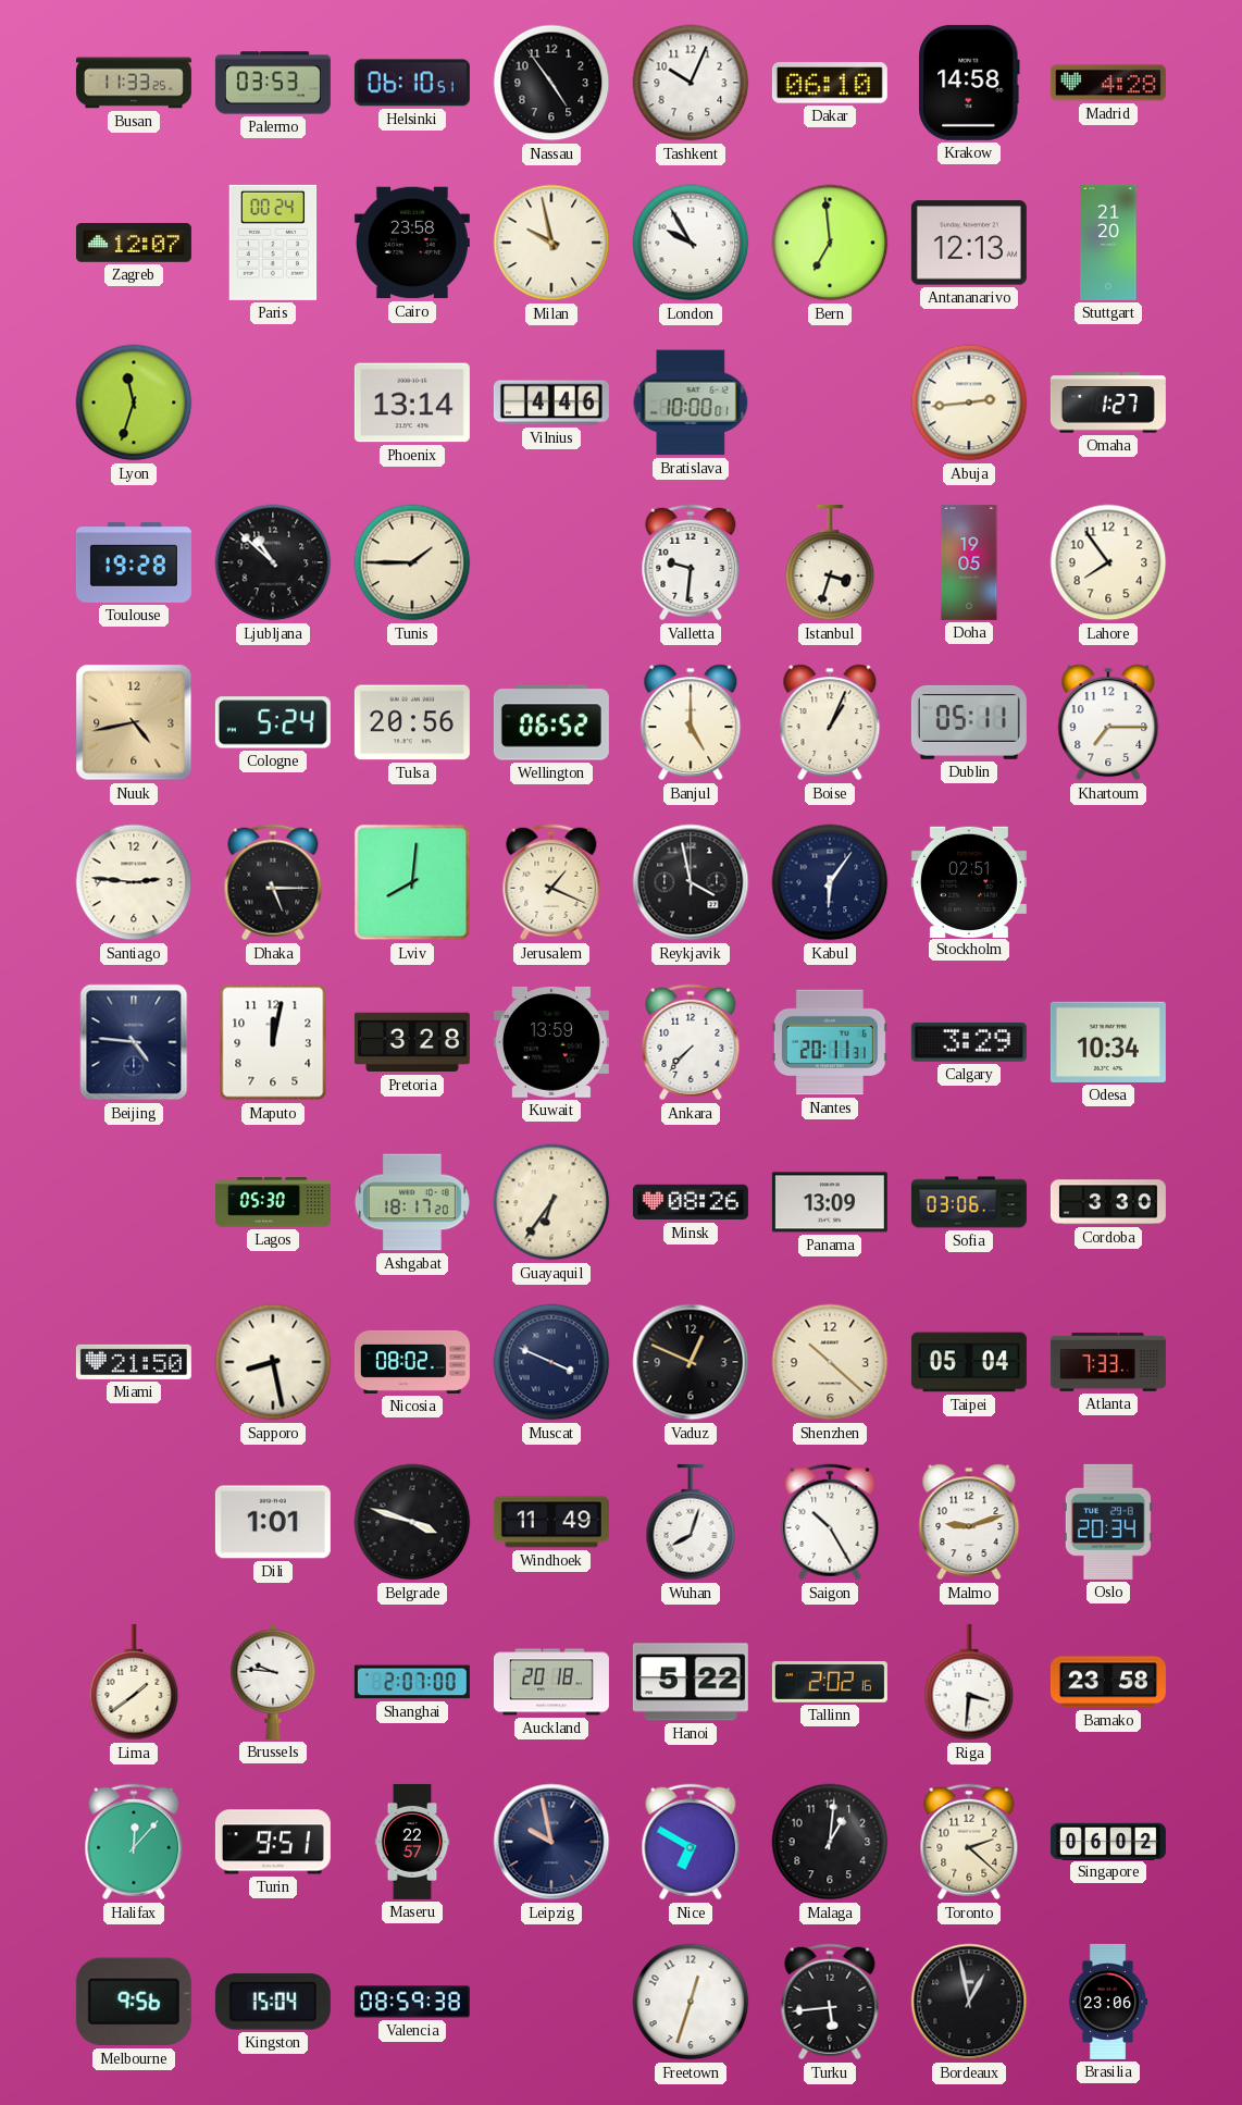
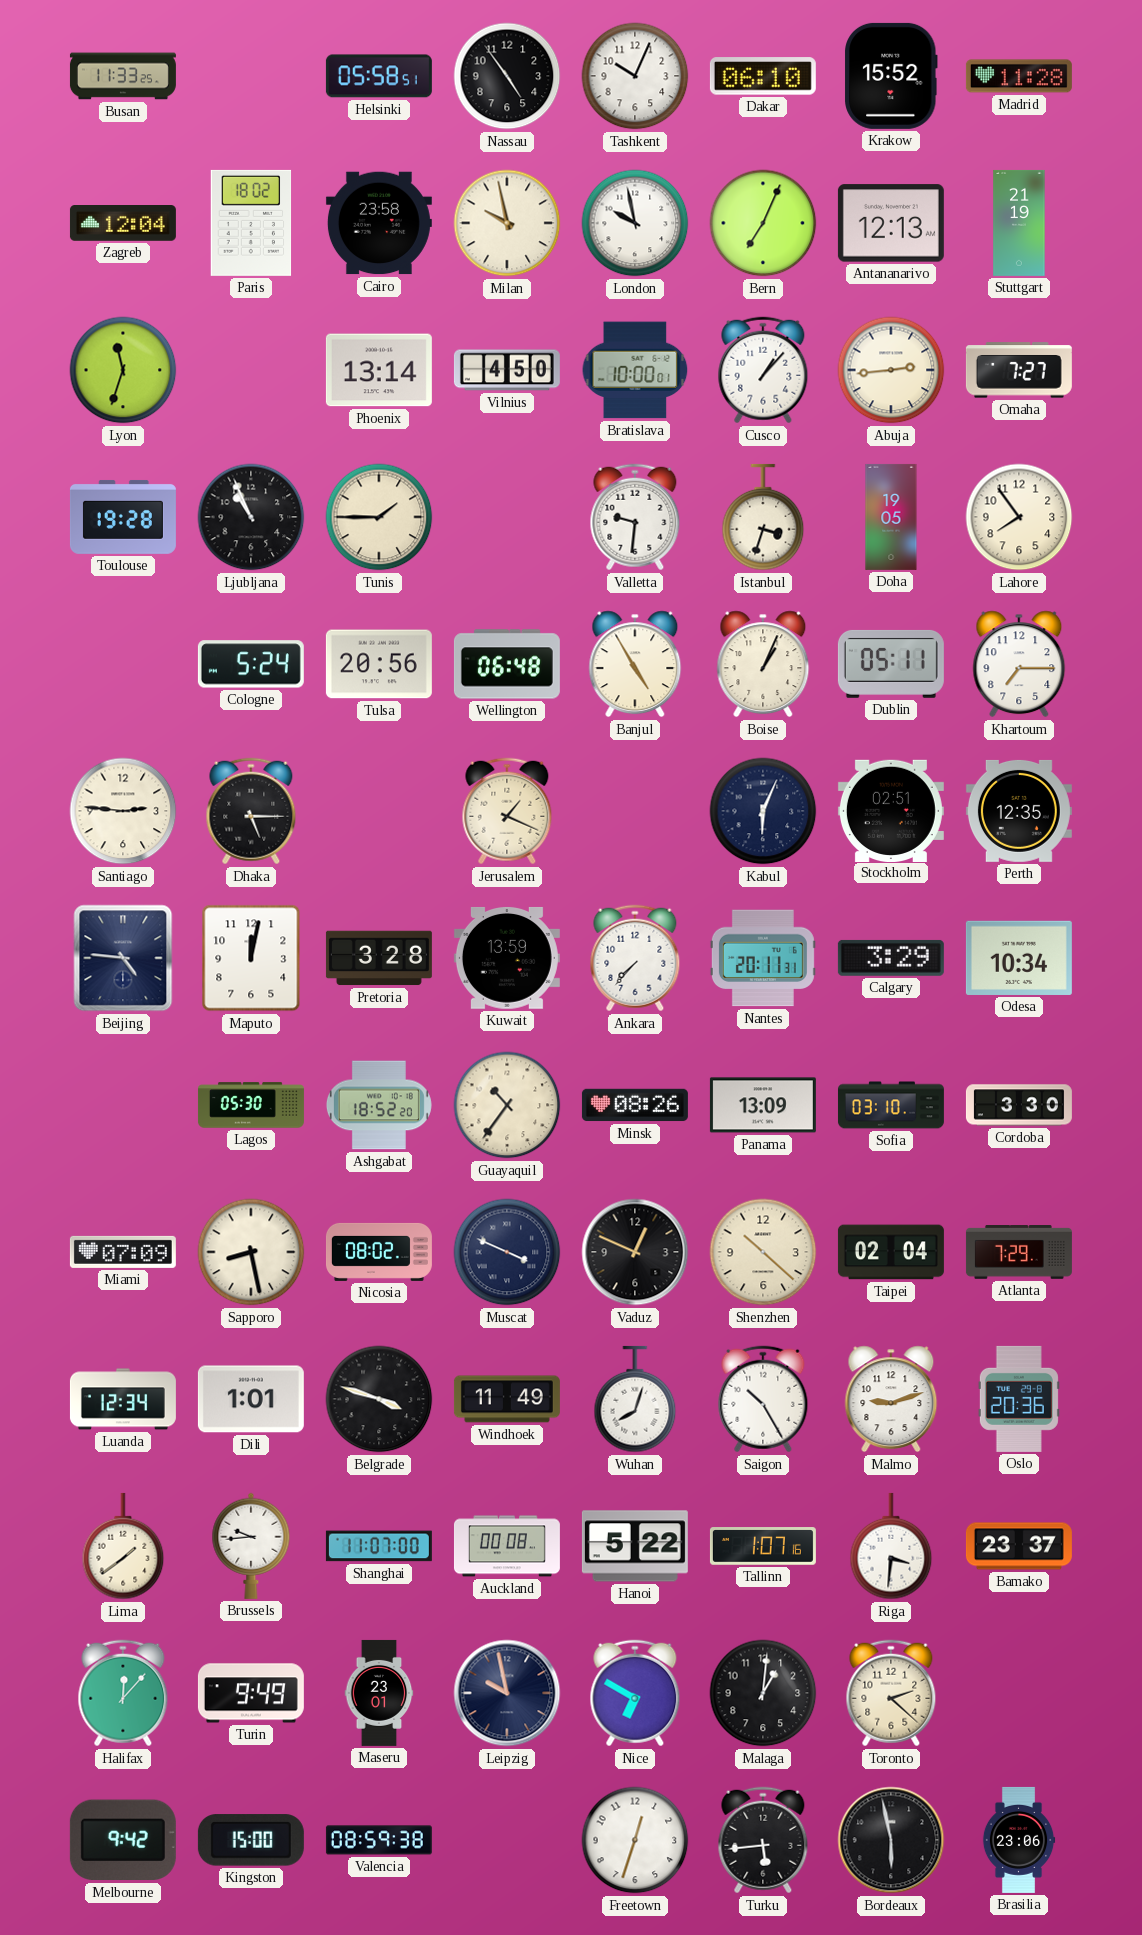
Palermo: 03:53 -> none (273, 83)
Helsinki: 06:10 -> 05:58 (379, 76)
Krakow: 14:58 -> 15:52 (892, 76)
Madrid: 4:28 -> 11:28 (1019, 76)
Zagreb: 12:07 -> 12:04 (123, 223)
Paris: 00:24 -> 18:02 (251, 223)
London: 9:55 -> 9:58 (635, 223)
Bern: 6:59 -> 7:04 (763, 223)
Stuttgart: 21:20 -> 21:19 (1019, 223)
Vilnius: 4:46 -> 4:50 (507, 370)
Cusco: none -> 1:07 (763, 370)
Omaha: 1:27 -> 7:27 (1019, 370)
Ljubljana: 10:52 -> 10:56 (251, 517)
Nuuk: 4:43 -> none (134, 722)
Wellington: 06:52 -> 06:48 (507, 664)
Banjul: 5:00 -> 4:55 (635, 664)
Lviv: 8:01 -> none (412, 882)
Reykjavik: 3:58 -> none (691, 882)
Kabul: 6:06 -> 6:04 (763, 811)
Perth: none -> 12:35 (1019, 811)
Ashgabat: 18:17 -> 18:52 (379, 1105)
Guayaquil: 6:36 -> 10:36 (507, 1105)
Sofia: 03:06 -> 03:10 (891, 1105)
Miami: 21:50 -> 07:09 (123, 1252)
Taipei: 05:04 -> 02:04 (891, 1252)
Atlanta: 7:33 -> 7:29 (1019, 1253)
Luanda: none -> 12:34 (123, 1399)
Oslo: 20:34 -> 20:36 (1019, 1399)
Brussels: 9:46 -> 9:44 (251, 1546)
Shanghai: 2:07 -> 11:07 (379, 1546)
Auckland: 20:18 -> 00:08 (507, 1546)
Tallinn: 2:02 -> 1:07 (763, 1546)
Bamako: 23:58 -> 23:37 (1019, 1546)
Turin: 9:51 -> 9:49 (251, 1693)
Maseru: 22:57 -> 23:01 (379, 1693)
Singapore: 06:02 -> none (1108, 1841)
Melbourne: 9:56 -> 9:42 (123, 1840)
Kingston: 15:04 -> 15:00 (251, 1840)
Bordeaux: 12:58 -> 5:58 (891, 1840)
